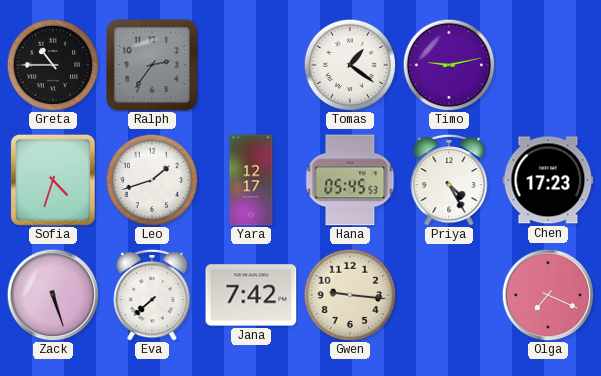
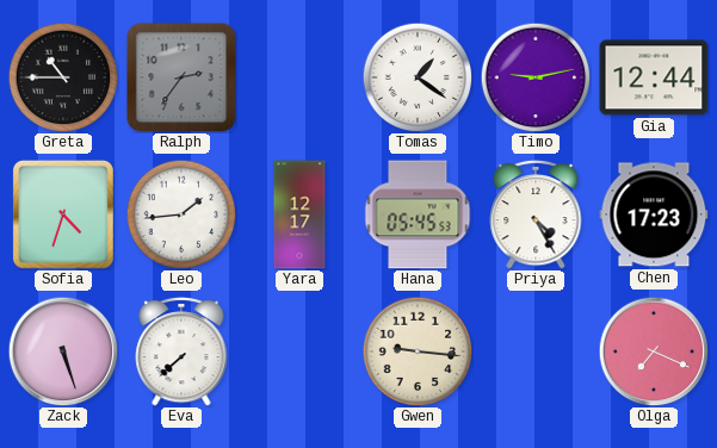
Gia: none -> 12:44 (654, 77)
Leo: 1:42 -> 1:44 (181, 214)
Jana: 7:42 -> none (251, 295)
